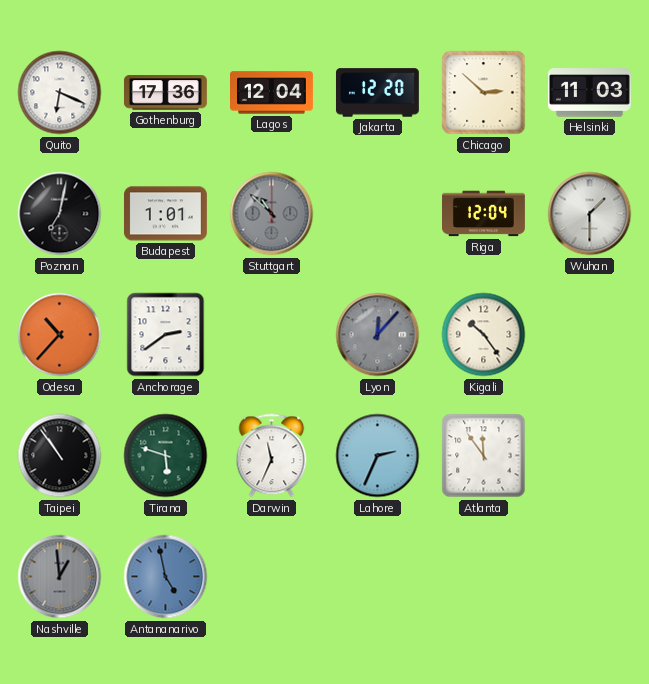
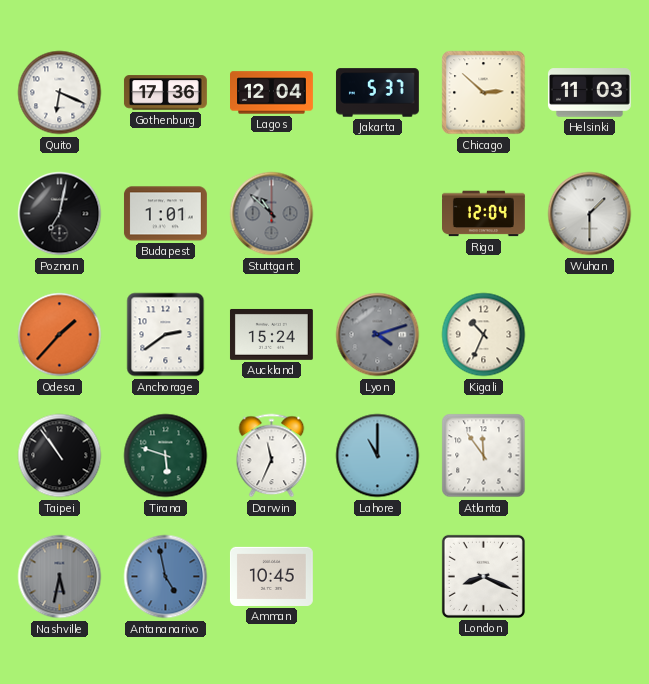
Jakarta: 12:20 -> 5:37 (377, 93)
Odesa: 10:37 -> 1:37 (60, 335)
Auckland: none -> 15:24 (271, 335)
Lyon: 12:07 -> 4:12 (378, 335)
Kigali: 10:24 -> 10:34 (484, 335)
Lahore: 2:34 -> 11:00 (378, 456)
Nashville: 12:59 -> 5:32 (60, 577)
Amman: none -> 10:45 (271, 576)
London: none -> 8:19 (483, 576)
